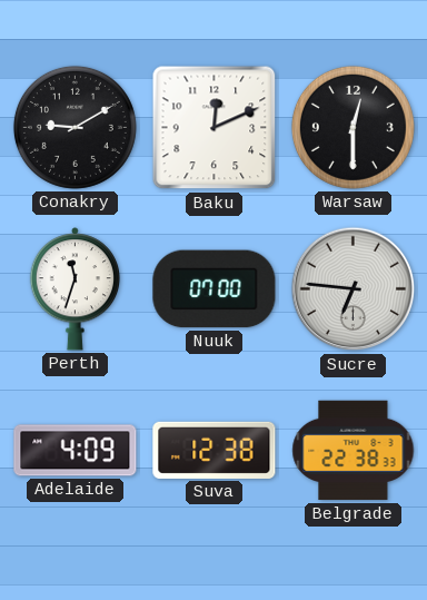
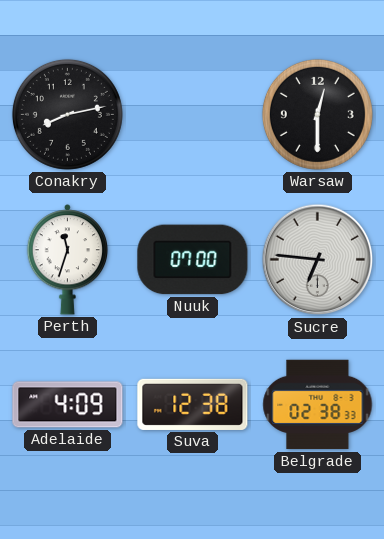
Conakry: 9:10 -> 8:13 (67, 114)
Baku: 12:11 -> none (215, 128)
Belgrade: 22:38 -> 02:38 (318, 405)
